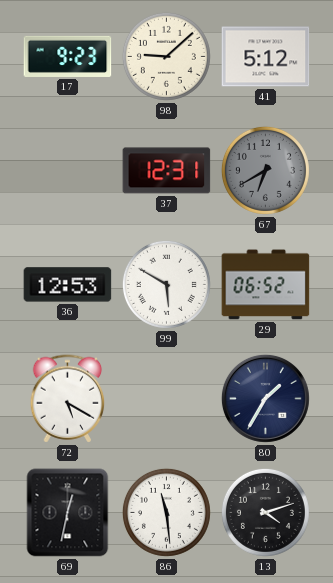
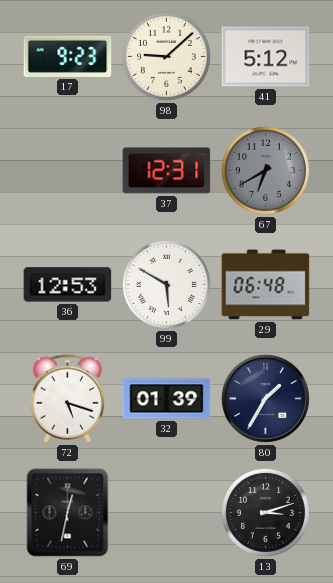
29: 06:52 -> 06:48 (266, 285)
72: 5:20 -> 5:18 (68, 399)
32: none -> 01:39 (167, 399)
86: 11:29 -> none (166, 512)
13: 4:12 -> 3:12 (265, 512)
